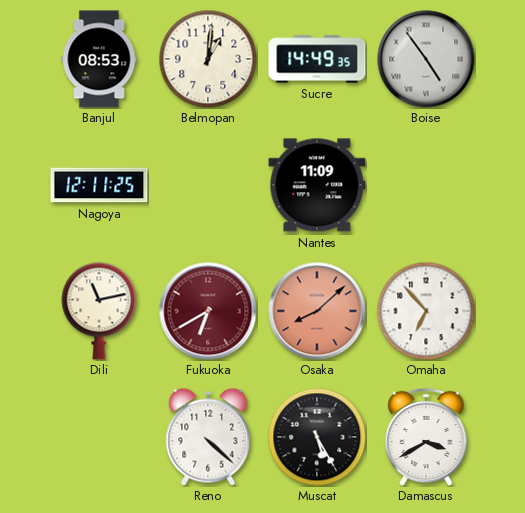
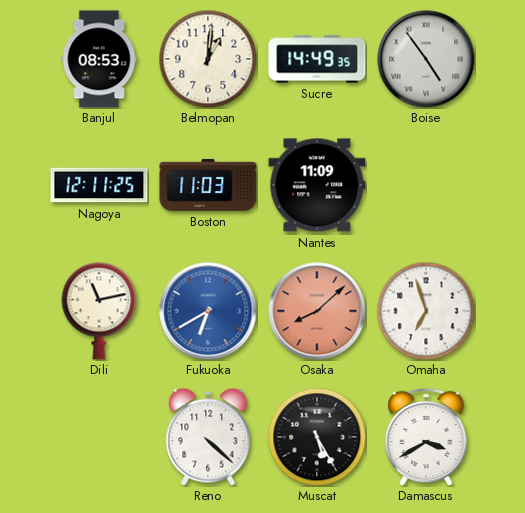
Boston: none -> 11:03 (208, 185)
Fukuoka dial: burgundy -> blue (208, 311)
Omaha: 6:53 -> 6:57 (426, 311)
